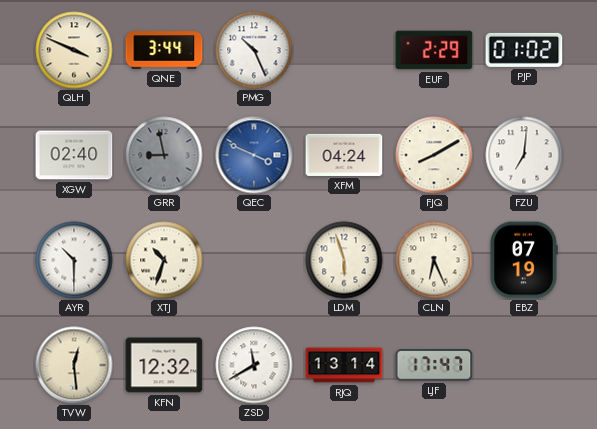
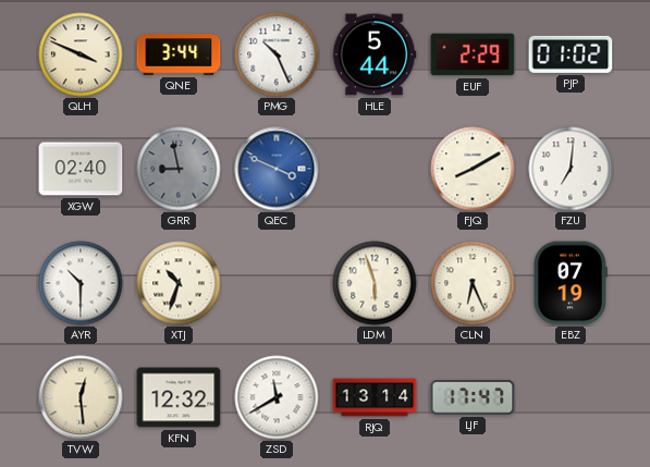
HLE: none -> 5:44 (375, 54)
XFM: 04:24 -> none (344, 155)
